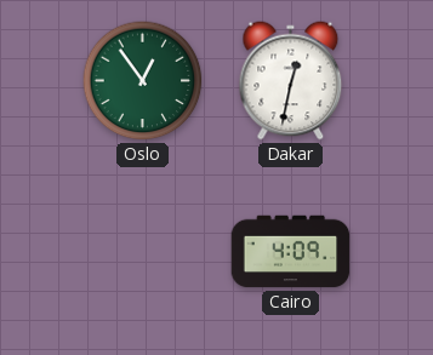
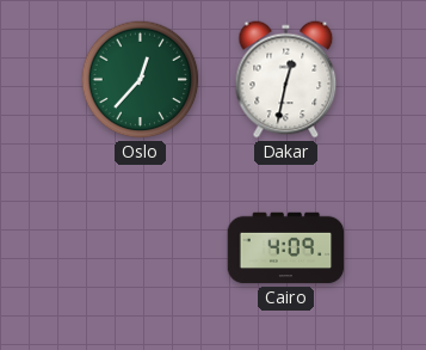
Oslo: 12:54 -> 12:37 (141, 80)
